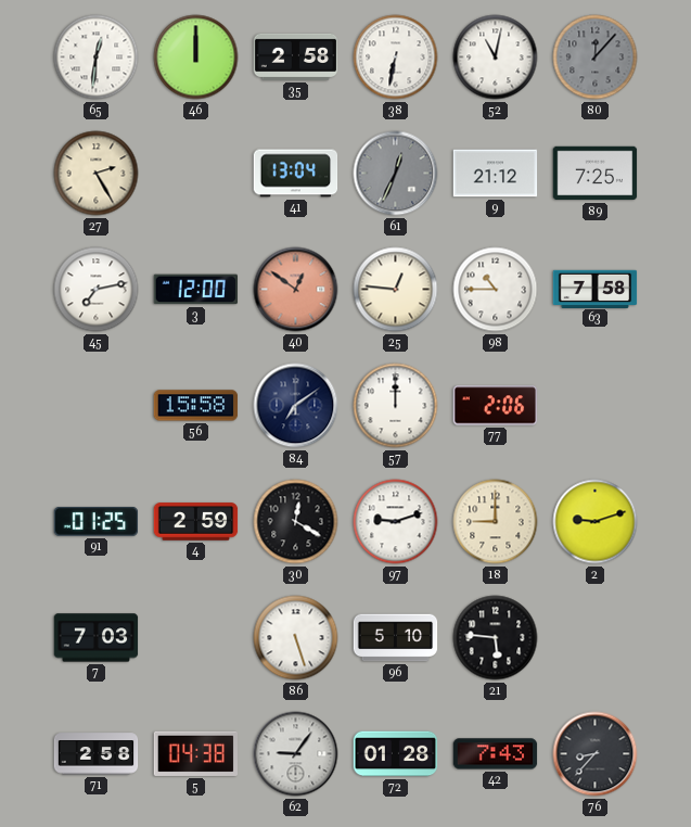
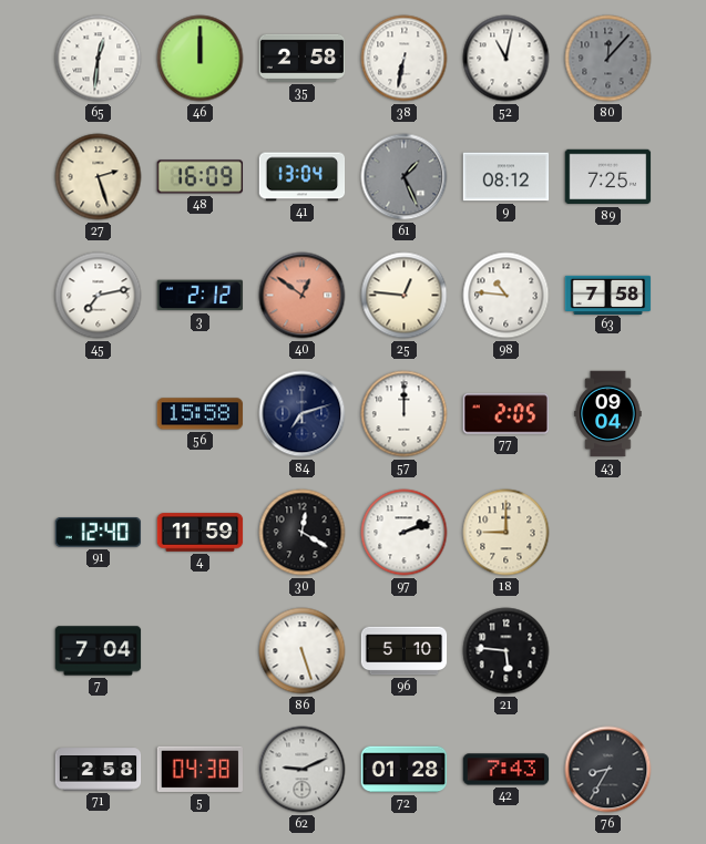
27: 2:25 -> 2:27 (99, 177)
48: none -> 16:09 (201, 177)
61: 12:34 -> 1:26 (405, 177)
9: 21:12 -> 08:12 (507, 177)
3: 12:00 -> 2:12 (201, 296)
98: 10:45 -> 10:46 (507, 296)
84: 7:09 -> 7:12 (303, 414)
77: 2:06 -> 2:05 (507, 414)
43: none -> 09:04 (608, 414)
91: 01:25 -> 12:40 (99, 533)
4: 2:59 -> 11:59 (201, 533)
97: 9:12 -> 2:12 (405, 533)
2: 9:12 -> none (596, 522)
7: 7:03 -> 7:04 (99, 651)
62: 9:06 -> 9:11 (303, 770)
76: 8:37 -> 8:35 (608, 770)
